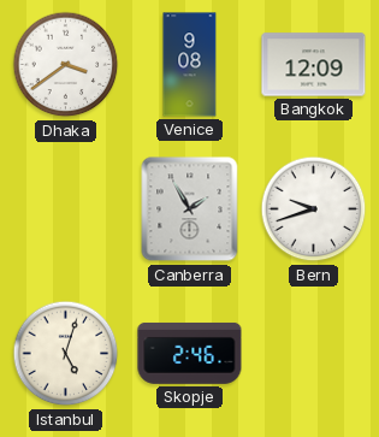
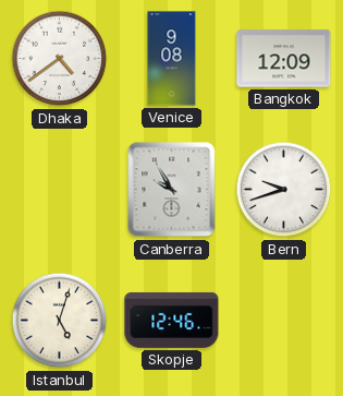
Dhaka: 3:39 -> 4:39 (60, 59)
Canberra: 1:55 -> 9:55 (172, 190)
Skopje: 2:46 -> 12:46 (172, 320)
